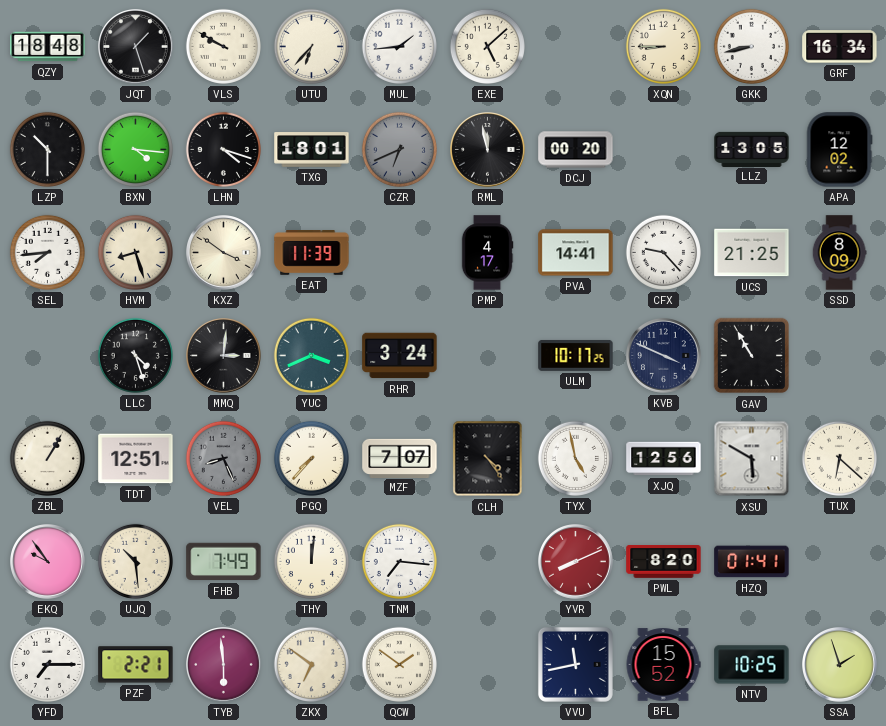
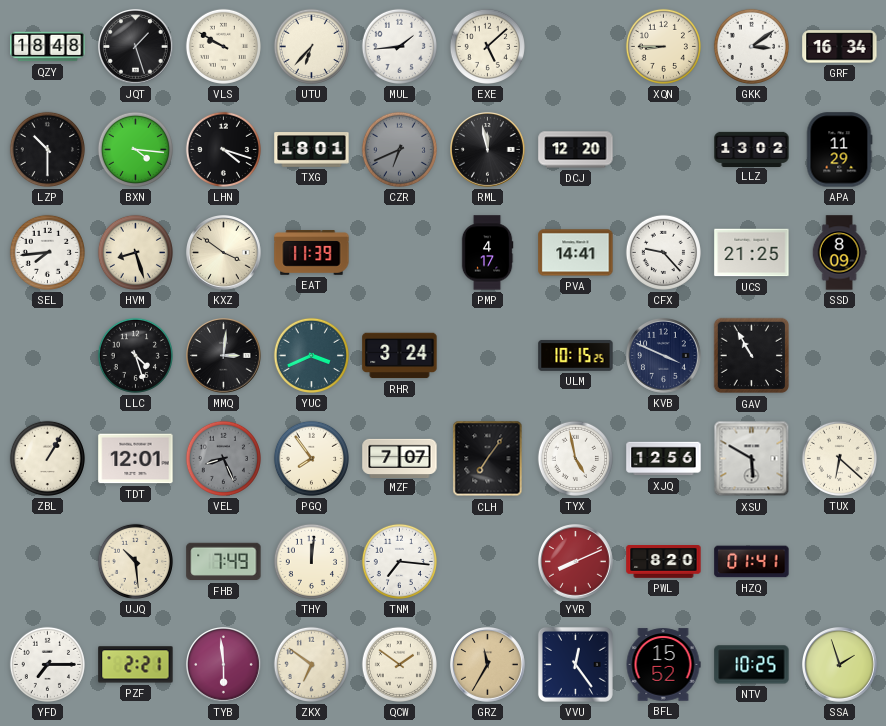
GKK: 8:43 -> 3:09 (751, 46)
DCJ: 00:20 -> 12:20 (576, 150)
LLZ: 13:05 -> 13:02 (752, 149)
APA: 12:02 -> 11:29 (839, 150)
ULM: 10:17 -> 10:15 (576, 356)
TDT: 12:51 -> 12:01 (136, 459)
PGQ: 7:37 -> 7:54 (311, 458)
CLH: 4:24 -> 7:06 (488, 459)
EKQ: 9:54 -> none (48, 562)
GRZ: none -> 11:35 (488, 665)
VVU: 11:43 -> 12:24 (575, 664)
